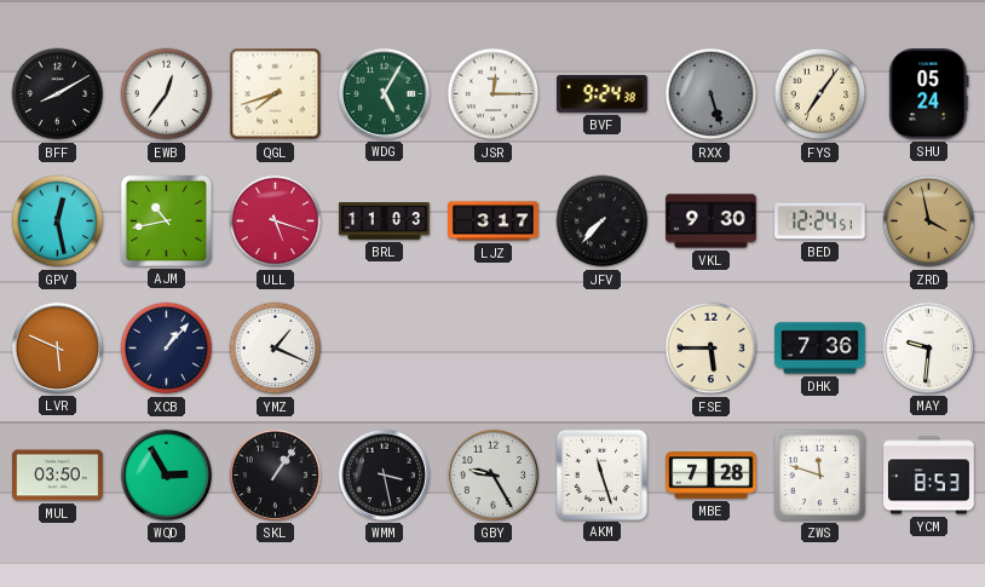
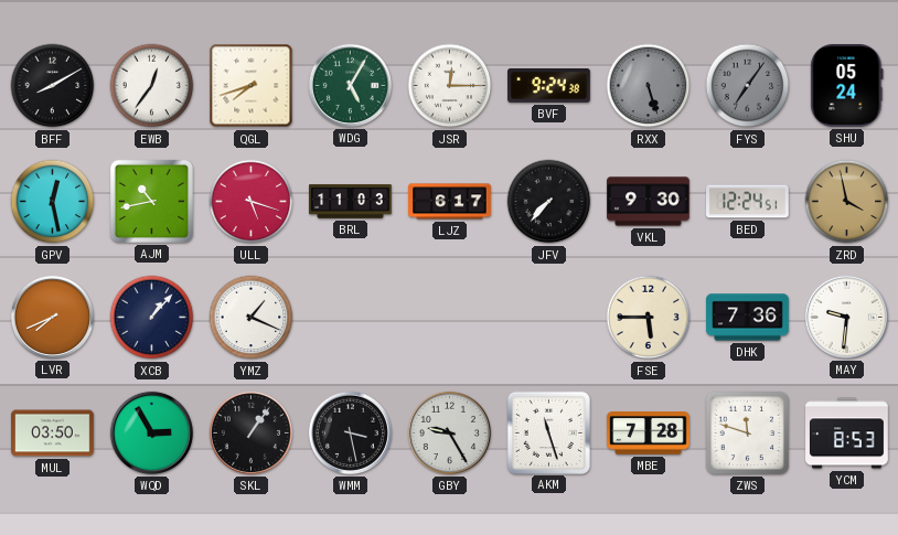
FYS dial: cream -> grey (748, 86)
LJZ: 3:17 -> 6:17 (450, 202)
LVR: 5:49 -> 7:41 (52, 317)
